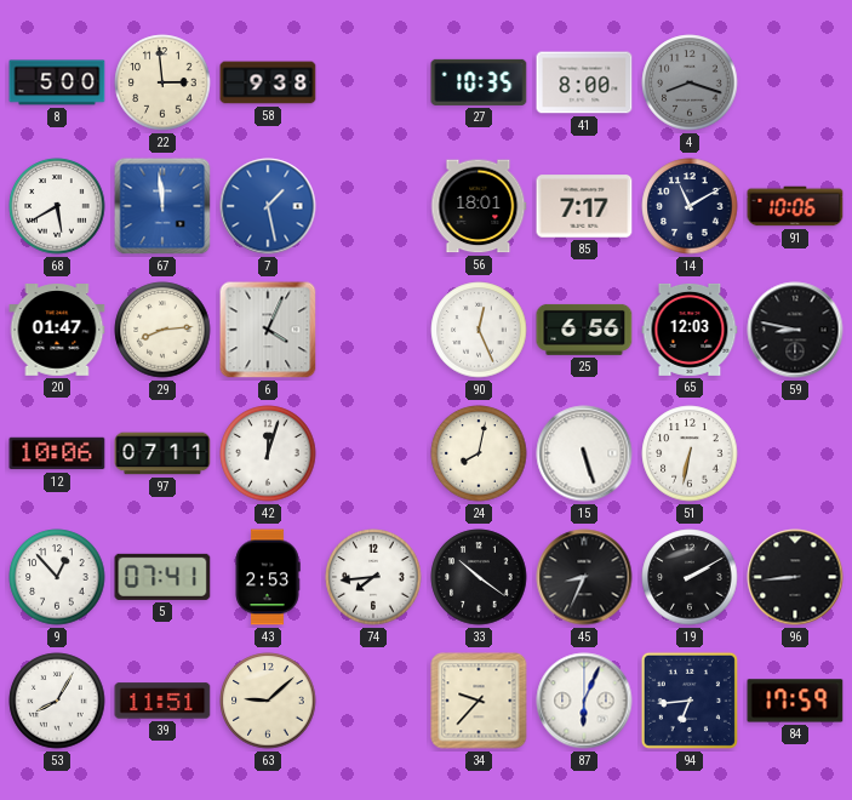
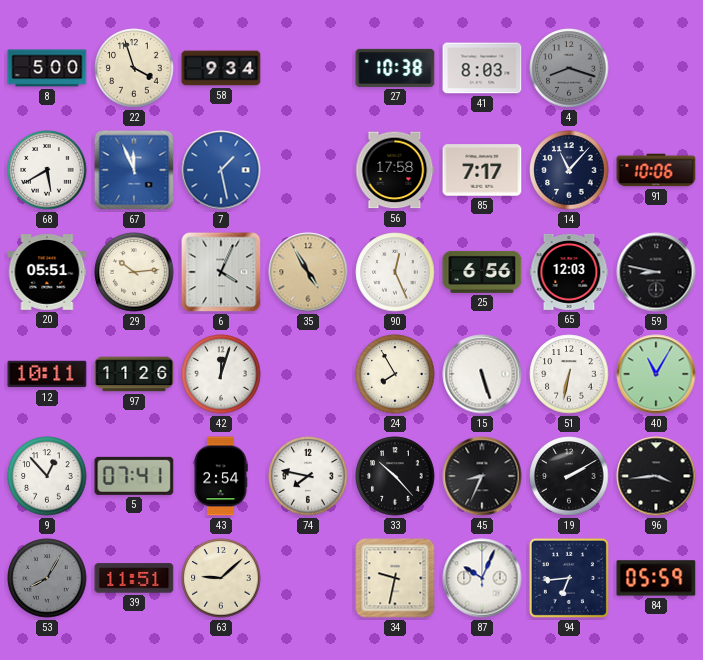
22: 2:59 -> 3:57 (134, 68)
58: 9:38 -> 9:34 (221, 68)
27: 10:35 -> 10:38 (395, 68)
41: 8:00 -> 8:03 (482, 68)
67: 11:59 -> 11:56 (134, 170)
56: 18:01 -> 17:58 (395, 170)
14: 11:10 -> 11:07 (569, 170)
20: 01:47 -> 05:51 (47, 273)
29: 8:14 -> 10:14 (134, 272)
35: none -> 4:55 (308, 272)
12: 10:06 -> 10:11 (47, 374)
97: 07:11 -> 11:26 (134, 374)
24: 8:02 -> 7:55 (395, 374)
40: none -> 11:05 (656, 374)
43: 2:53 -> 2:54 (221, 476)
74: 7:44 -> 7:47 (308, 476)
33: 10:21 -> 10:23 (395, 476)
96: 8:44 -> 3:44 (656, 476)
53 dial: white -> grey (47, 578)
34: 9:37 -> 9:32 (395, 578)
87: 6:04 -> 10:04 (482, 578)
84: 17:59 -> 05:59 (656, 578)
